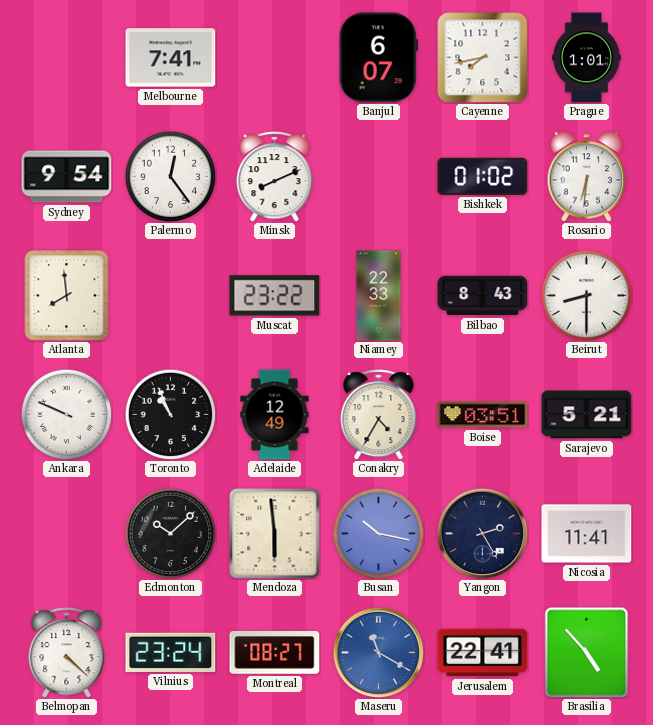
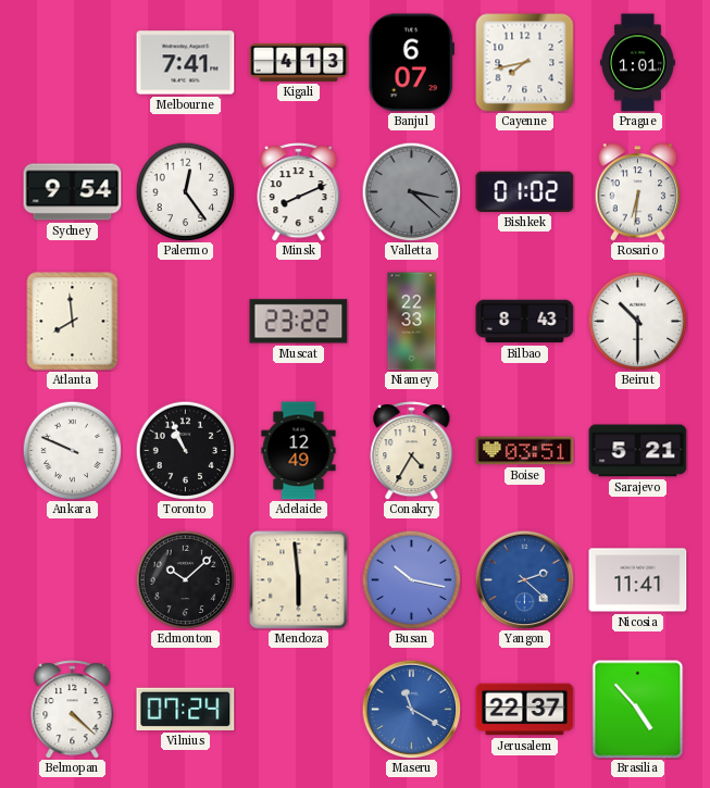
Kigali: none -> 4:13 (299, 62)
Valletta: none -> 3:22 (411, 191)
Beirut: 8:30 -> 10:30 (637, 321)
Yangon: 2:25 -> 2:22 (524, 579)
Yangon dial: navy -> blue (524, 579)
Vilnius: 23:24 -> 07:24 (186, 709)
Montreal: 08:27 -> none (275, 653)
Jerusalem: 22:41 -> 22:37 (525, 710)
